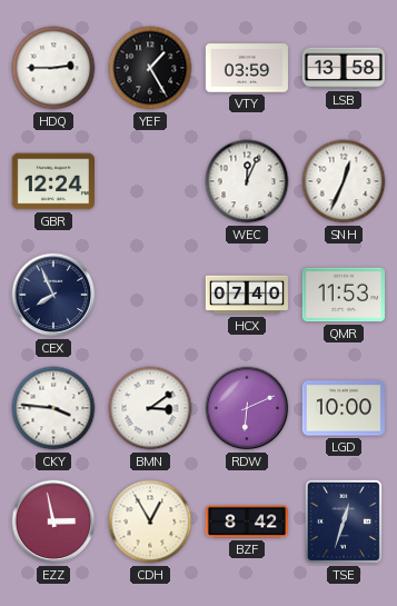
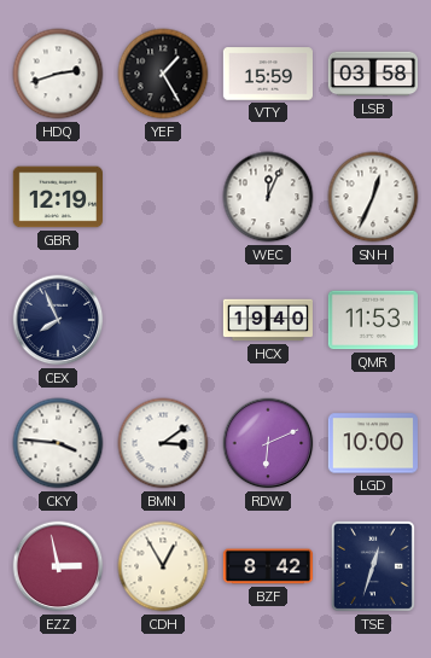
HDQ: 2:45 -> 2:42 (58, 74)
VTY: 03:59 -> 15:59 (267, 74)
LSB: 13:58 -> 03:58 (372, 74)
GBR: 12:24 -> 12:19 (57, 197)
HCX: 07:40 -> 19:40 (267, 320)
